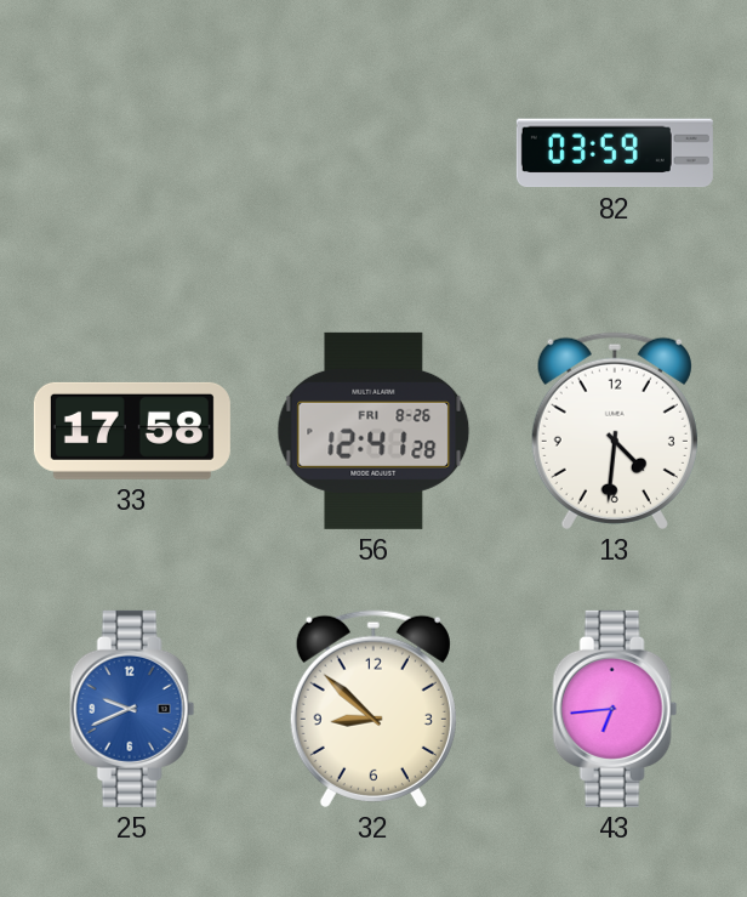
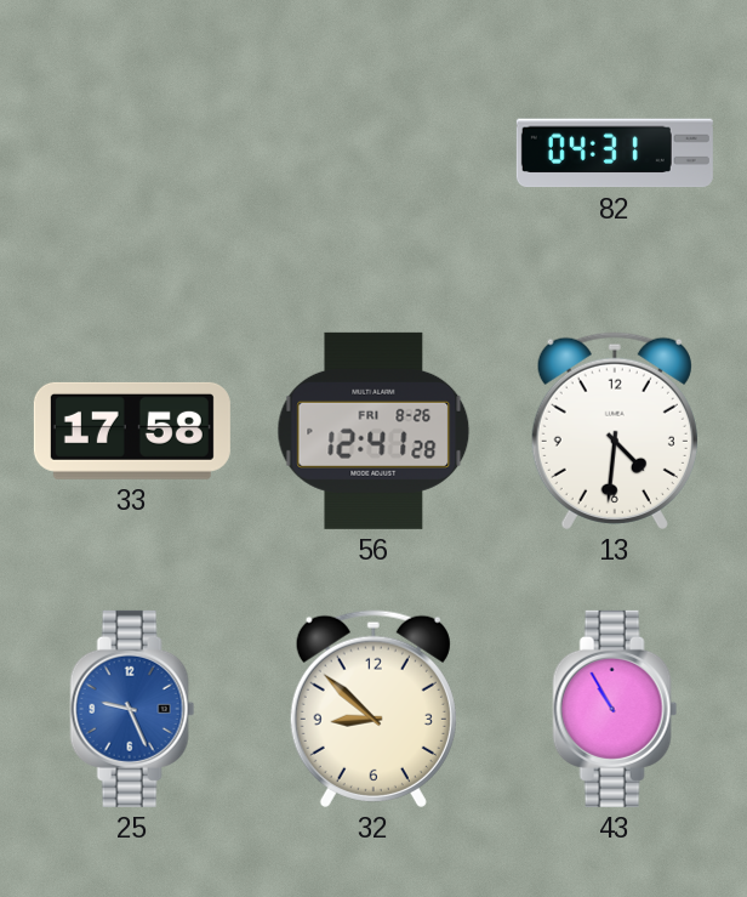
82: 03:59 -> 04:31 (615, 153)
25: 9:41 -> 9:26 (132, 709)
43: 6:44 -> 10:55 (615, 709)
